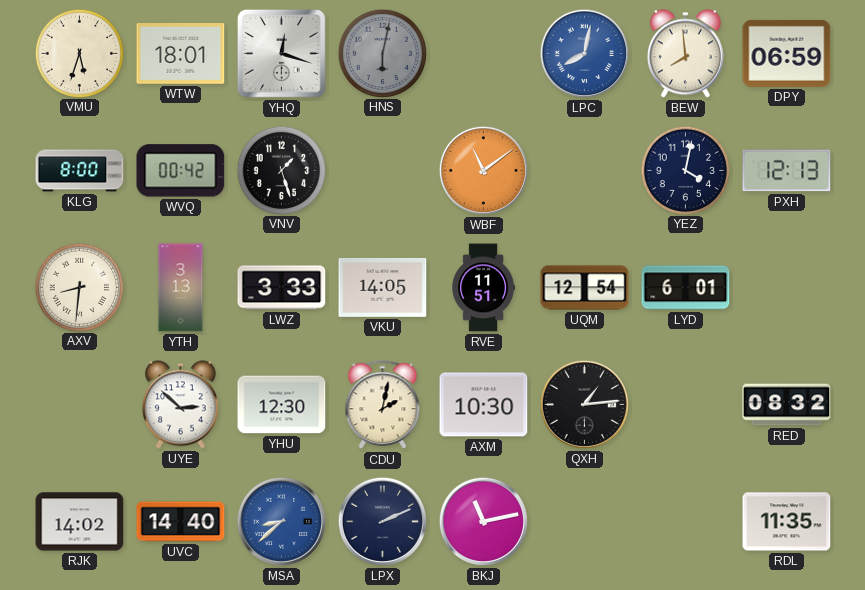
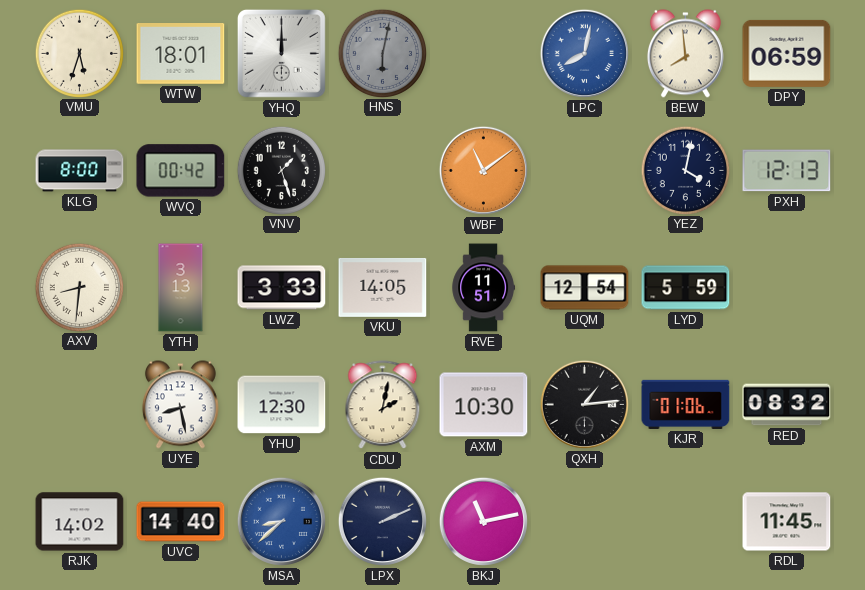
YHQ: 12:18 -> 12:00 (281, 53)
LYD: 6:01 -> 5:59 (686, 288)
UYE: 2:52 -> 8:28 (180, 405)
KJR: none -> 01:06 (686, 404)
RDL: 11:35 -> 11:45 (787, 522)
